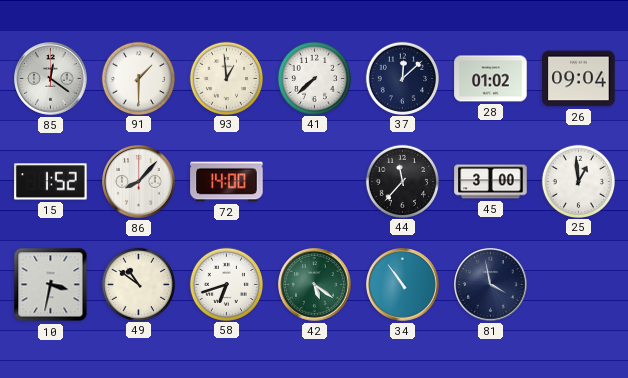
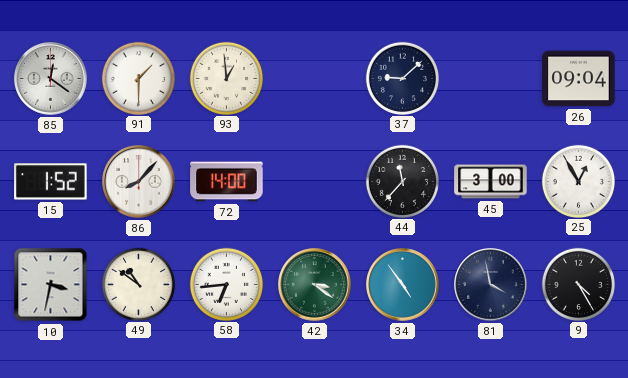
41: 7:38 -> none (314, 78)
37: 12:08 -> 9:08 (402, 78)
28: 01:02 -> none (491, 79)
25: 12:59 -> 12:55 (578, 181)
58: 6:42 -> 6:44 (226, 284)
42: 5:21 -> 3:21 (315, 285)
34: 10:54 -> 4:54 (403, 285)
9: none -> 4:25 (578, 284)
